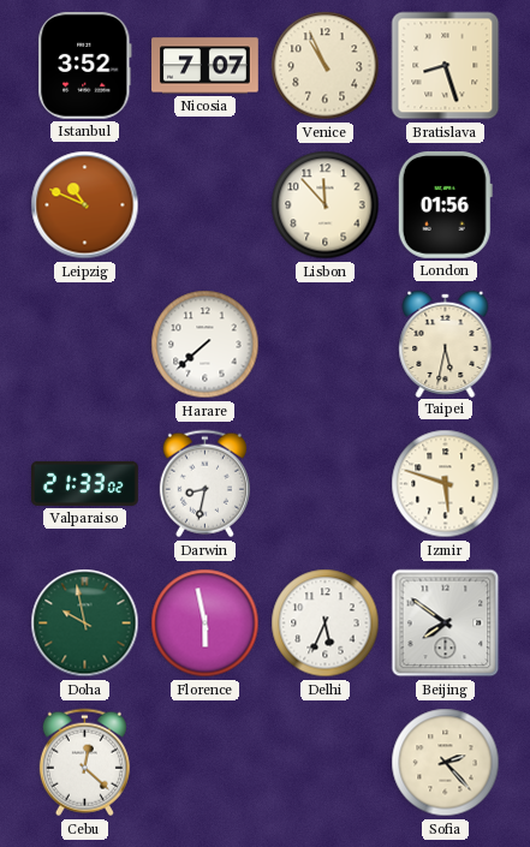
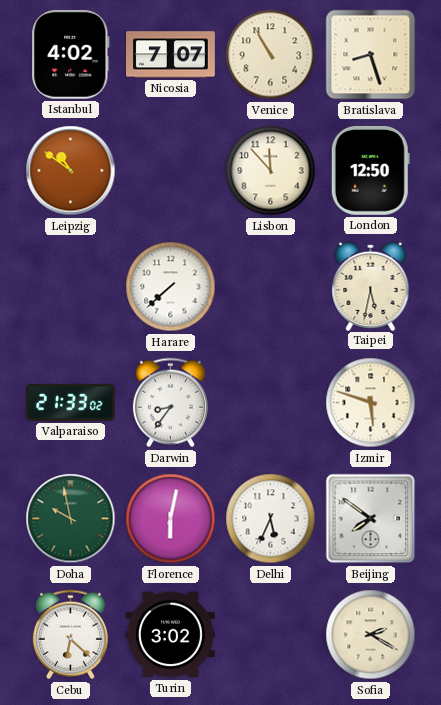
Istanbul: 3:52 -> 4:02 (71, 54)
Venice: 10:56 -> 10:55 (271, 55)
Leipzig: 10:49 -> 10:51 (71, 171)
London: 01:56 -> 12:50 (370, 170)
Darwin: 8:32 -> 8:36 (170, 403)
Florence: 5:58 -> 6:02 (171, 519)
Cebu: 12:22 -> 6:22 (70, 635)
Turin: none -> 3:02 (171, 635)
Sofia: 2:23 -> 2:20 (371, 635)
